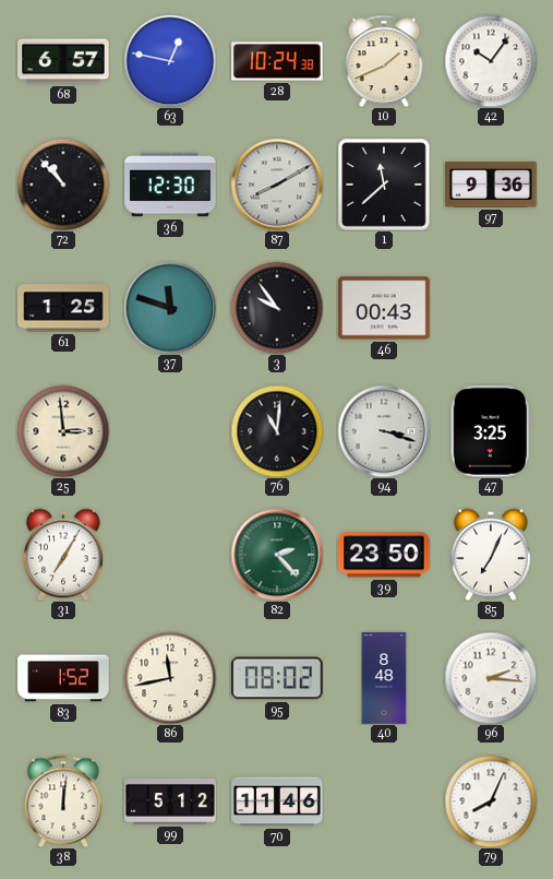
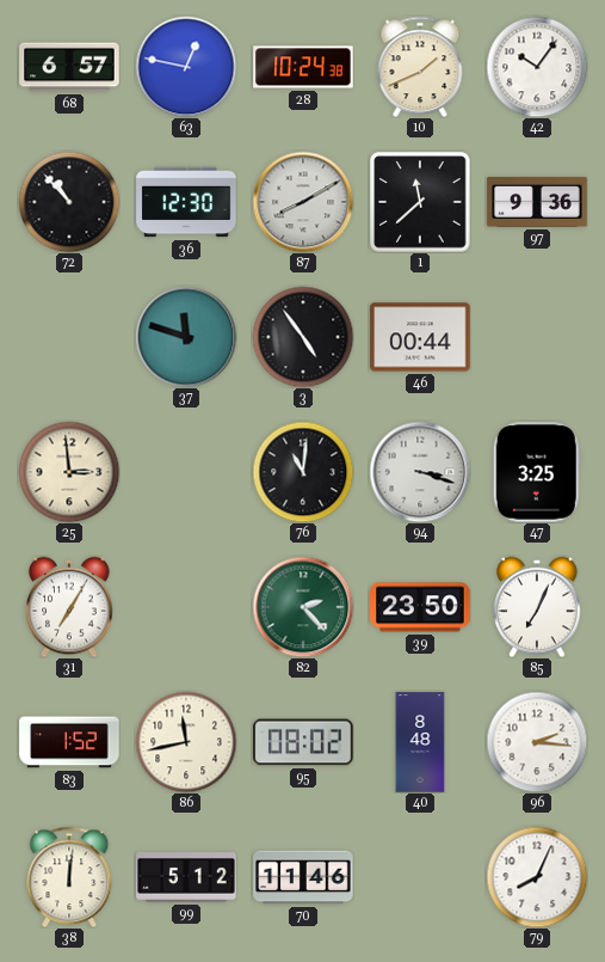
61: 1:25 -> none (63, 308)
3: 9:54 -> 4:54 (303, 337)
46: 00:43 -> 00:44 (420, 337)
